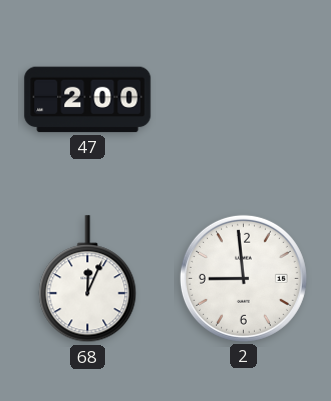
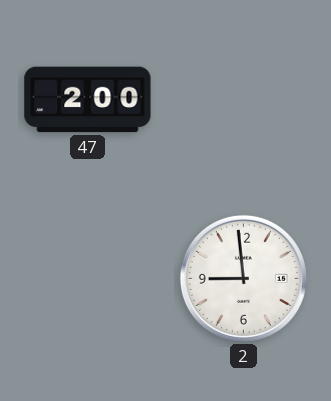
68: 12:04 -> none (88, 279)
